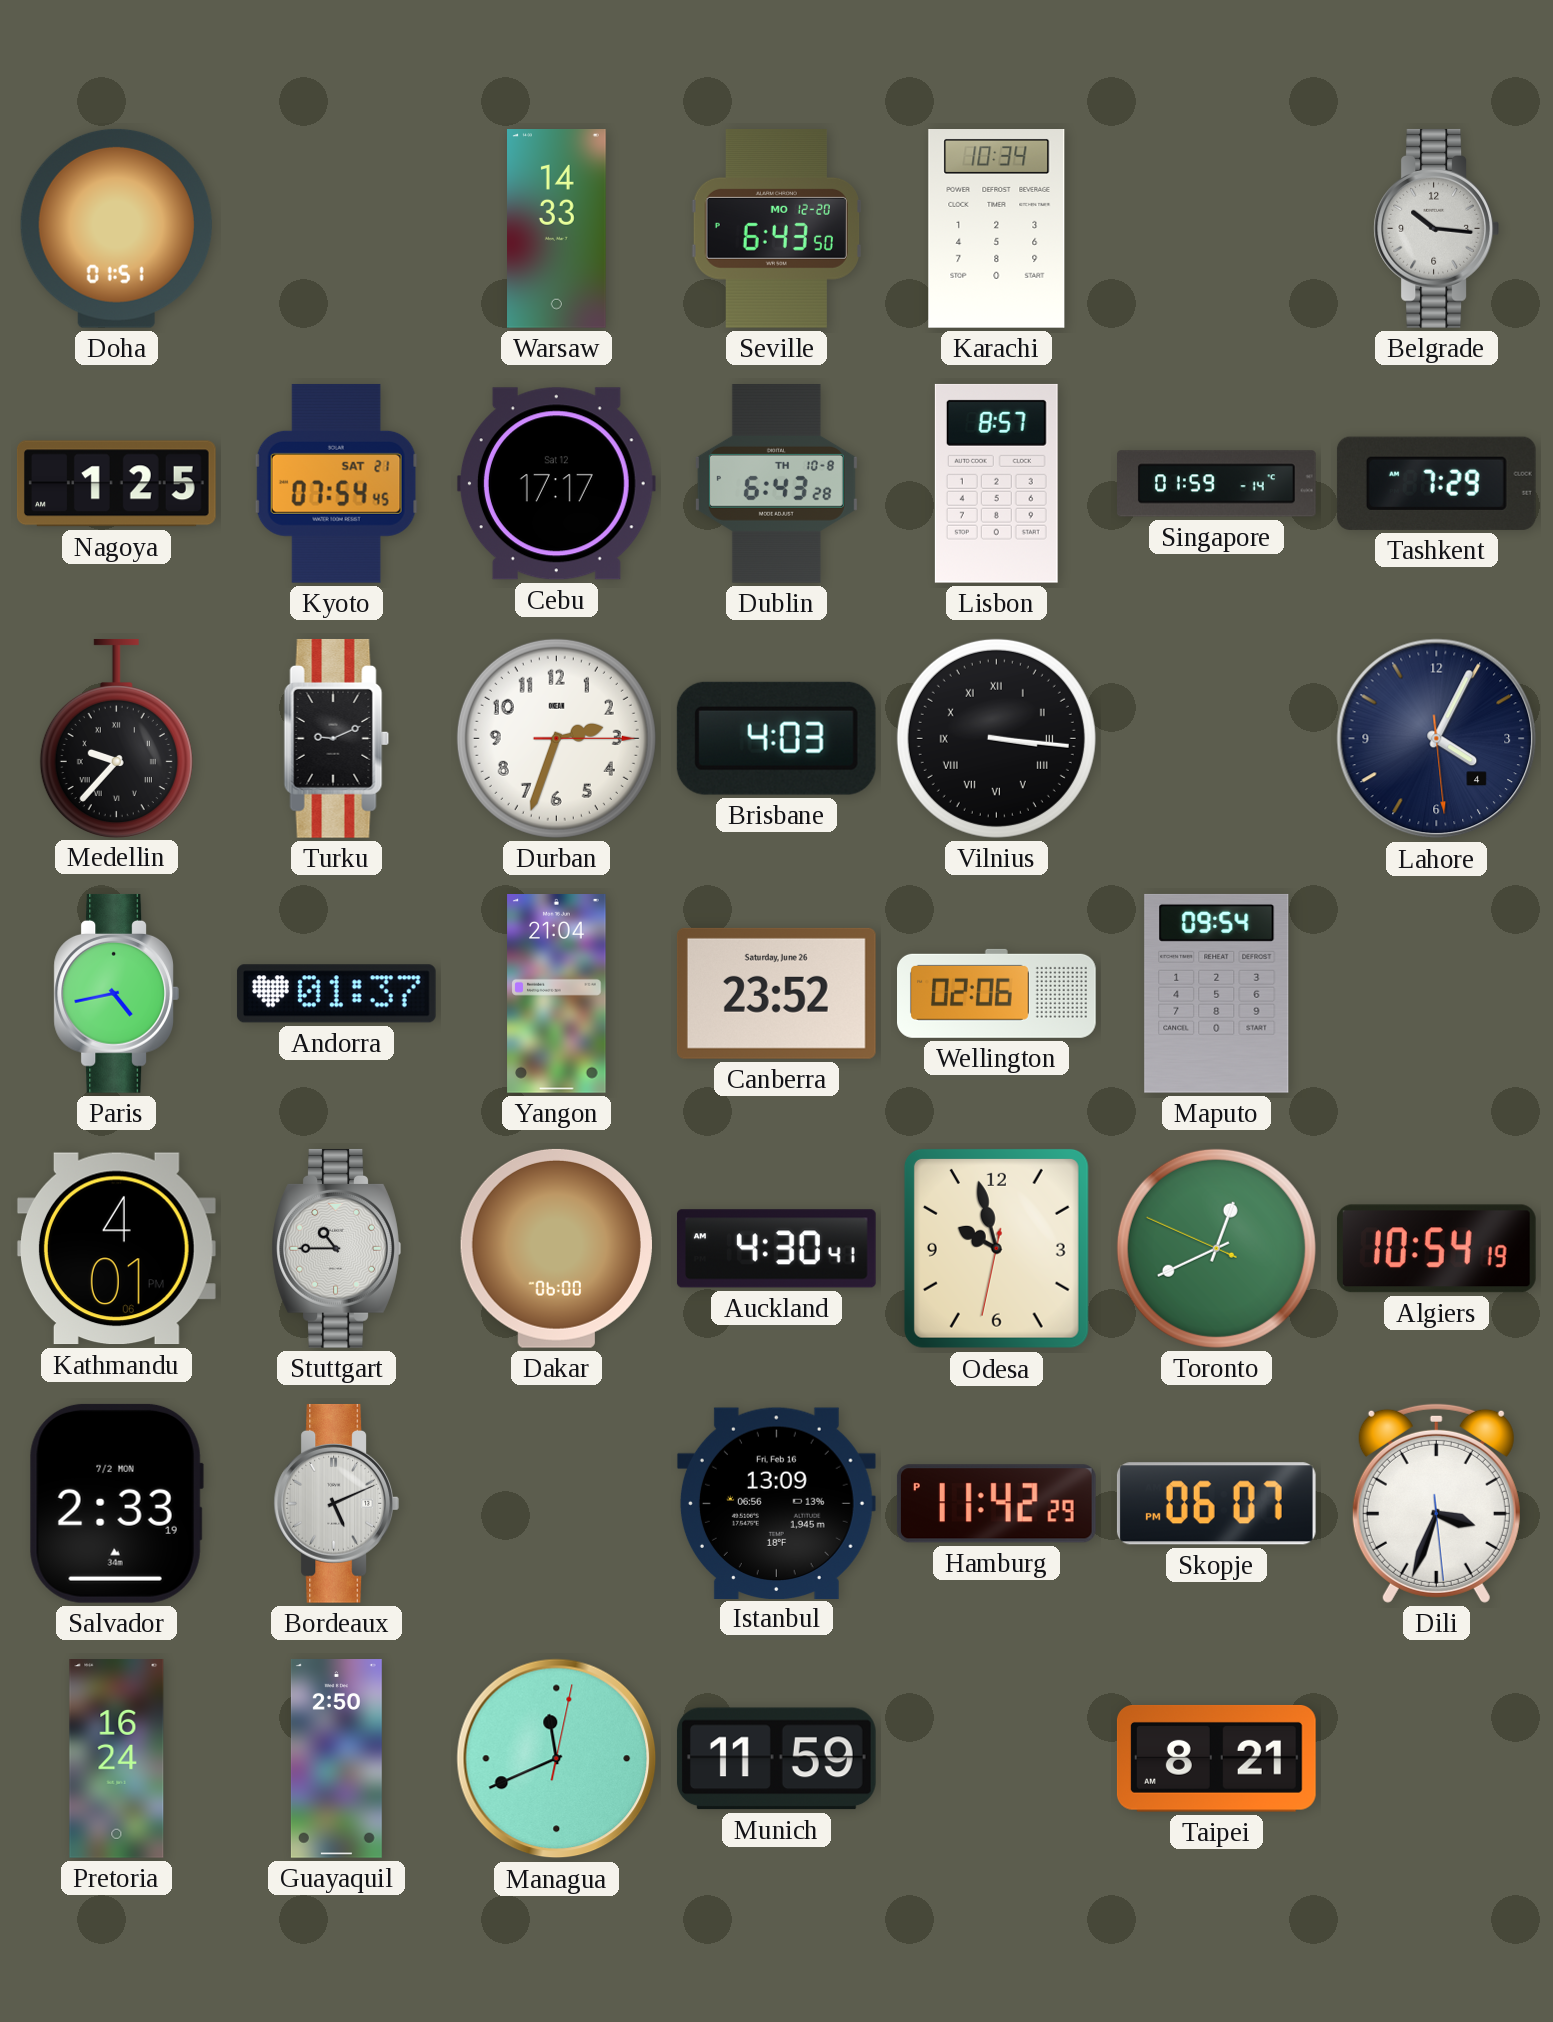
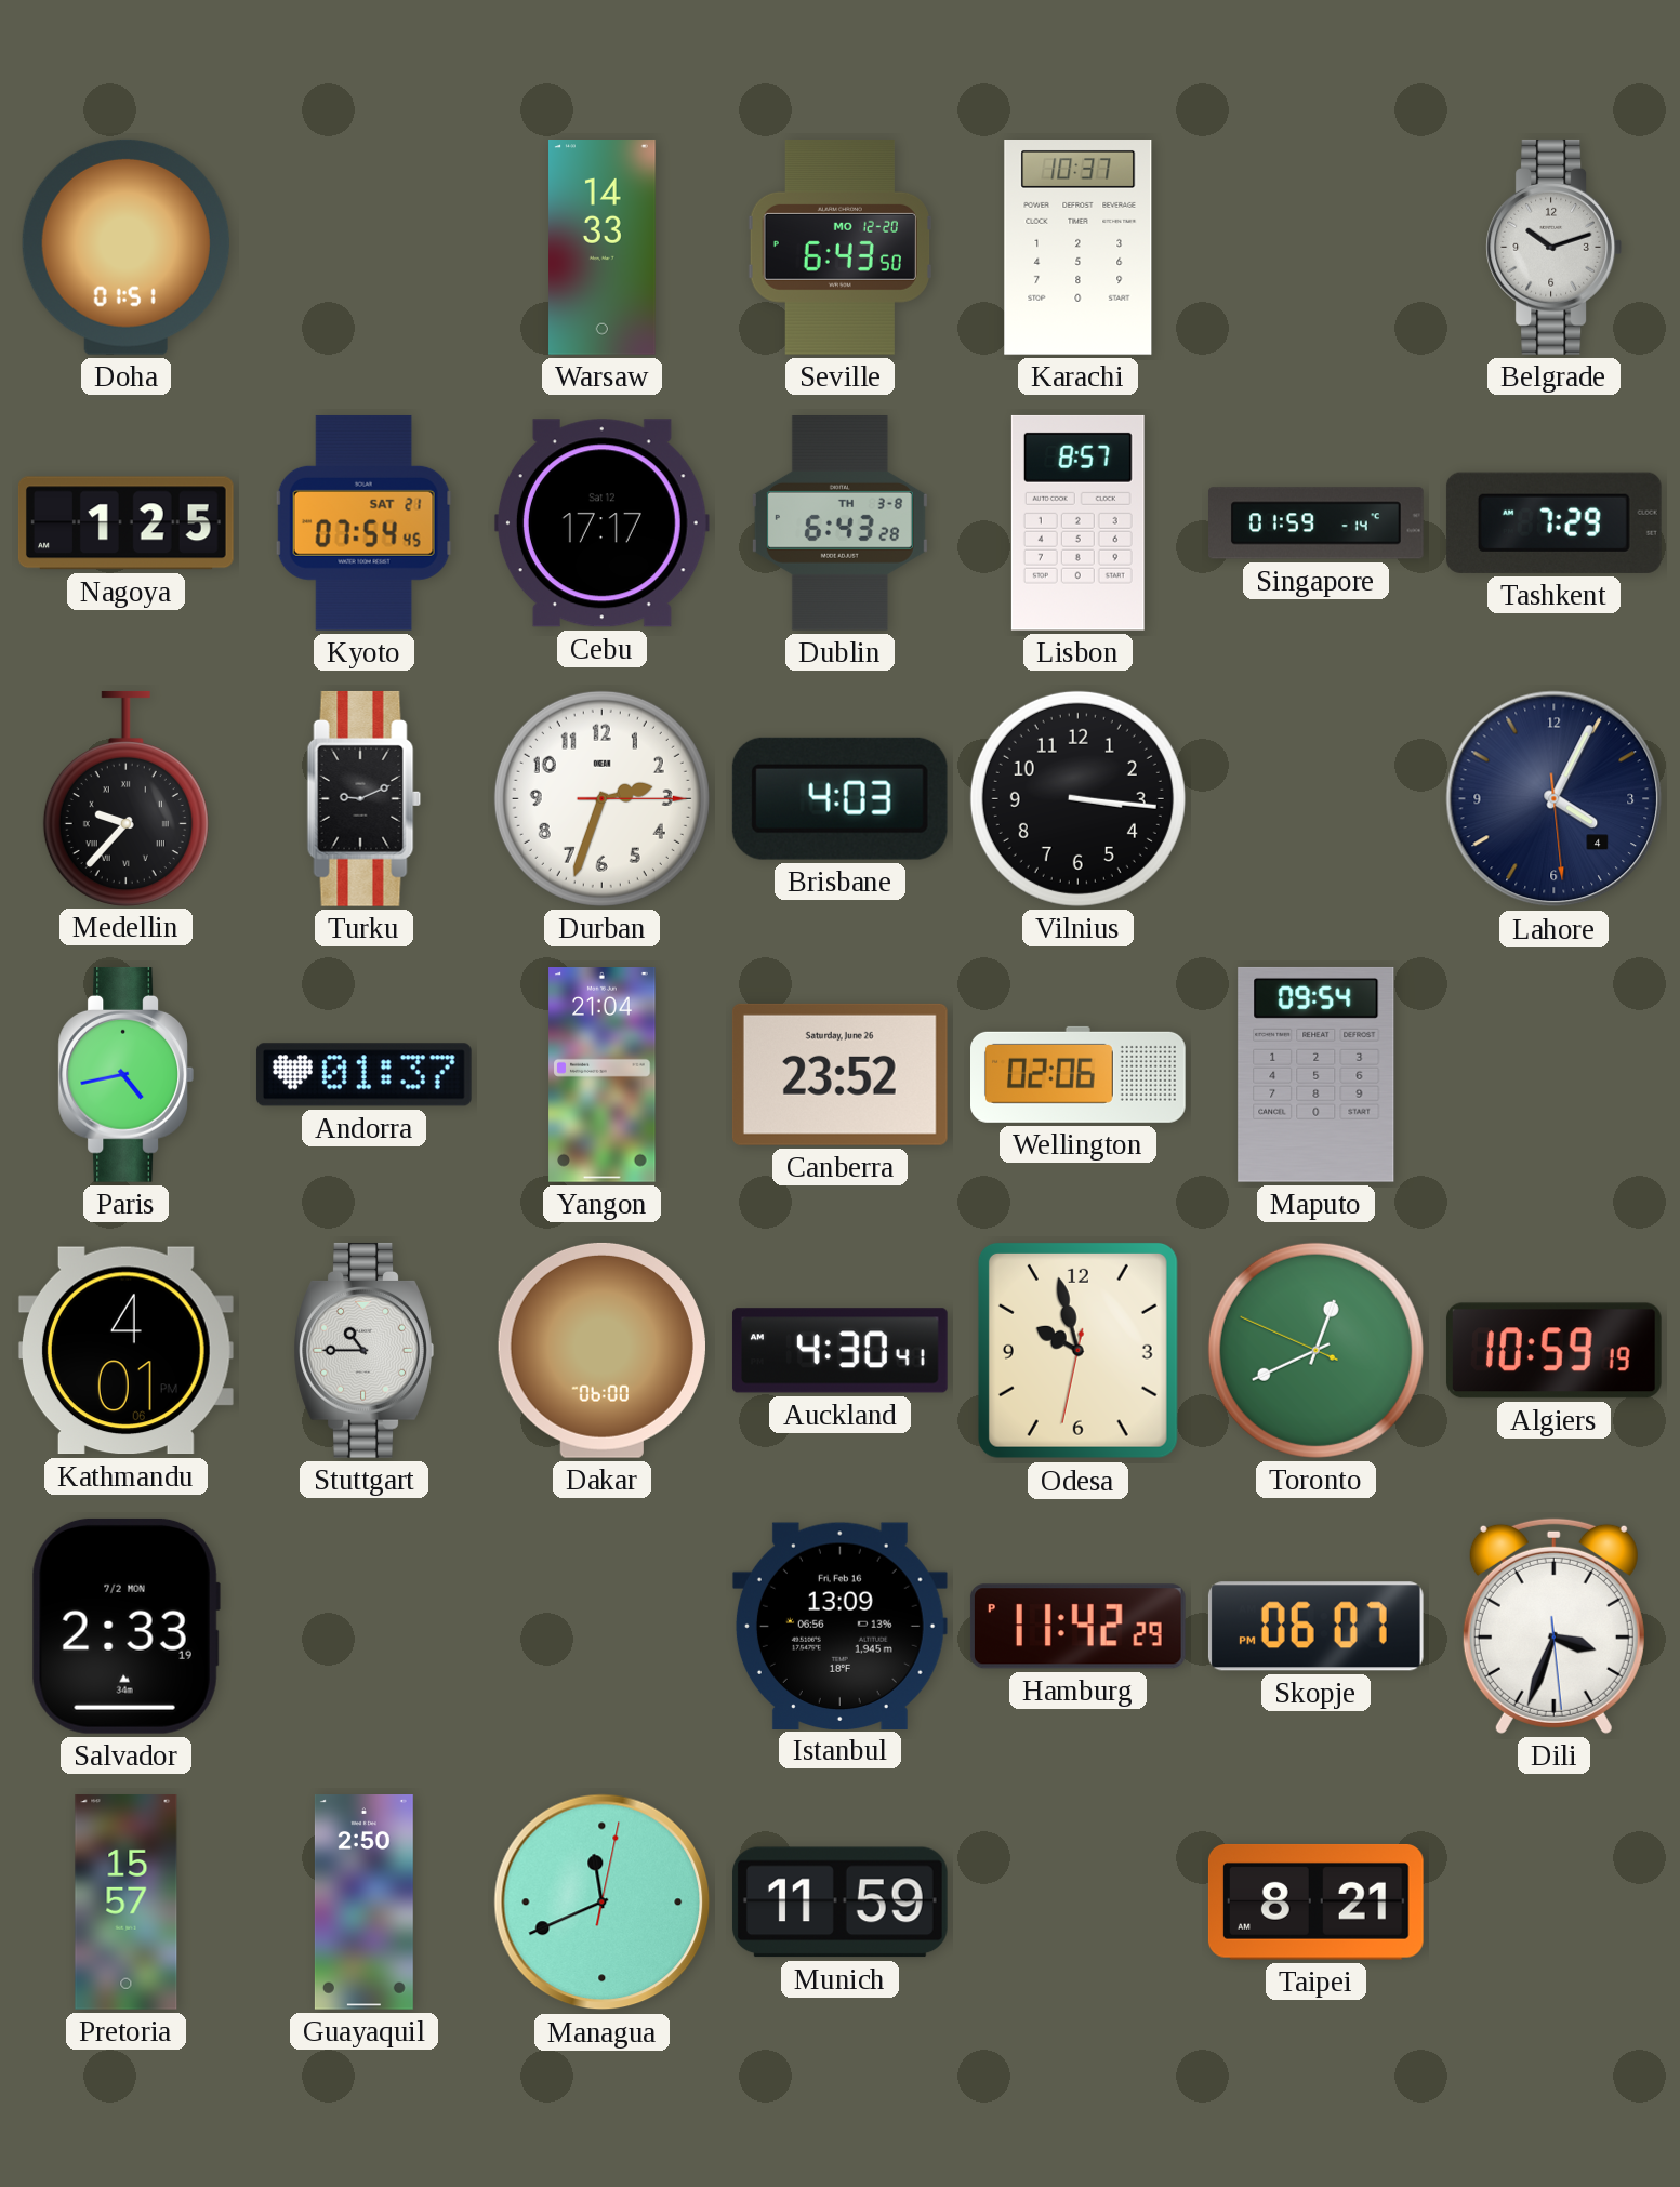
Karachi: 10:34 -> 10:37 (1079, 248)
Belgrade: 10:16 -> 10:12 (1553, 247)
Dublin date: TH 10-8 -> TH 3-8 (839, 523)
Vilnius numerals: Roman -> Arabic (1077, 798)
Algiers: 10:54 -> 10:59 (1553, 1351)
Bordeaux: 5:11 -> none (336, 1503)
Pretoria: 16:24 -> 15:57 (127, 1903)
